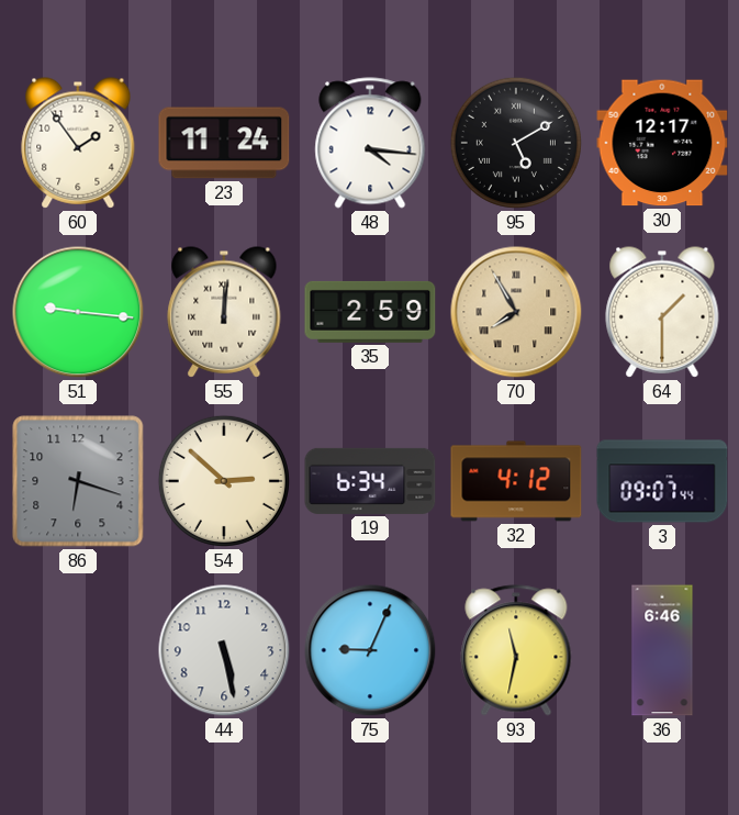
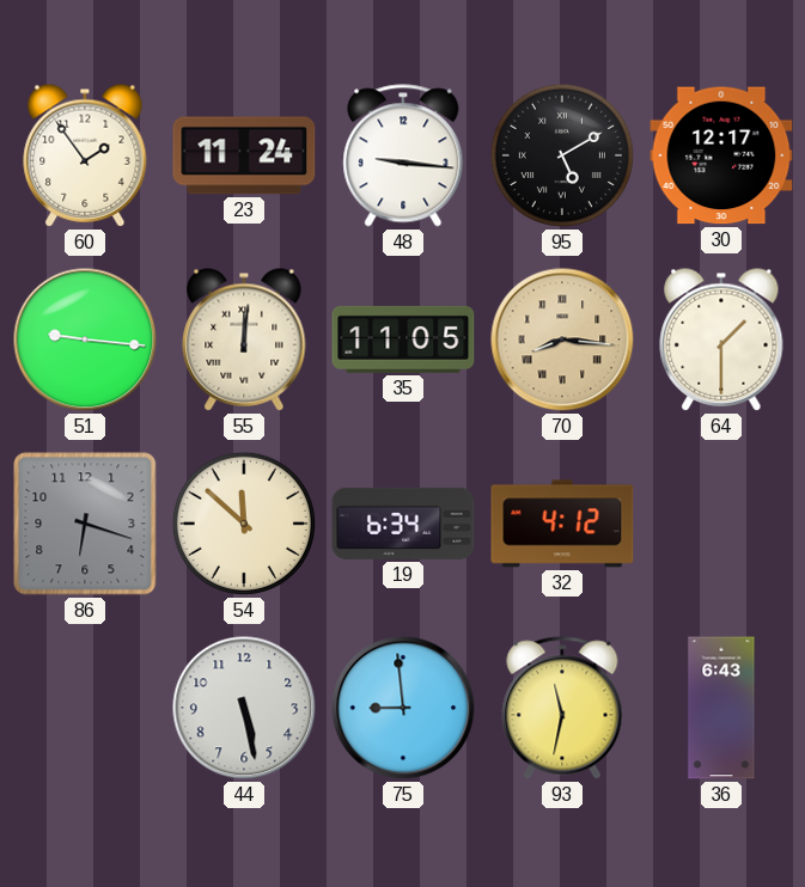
48: 4:16 -> 9:16 (403, 155)
35: 2:59 -> 11:05 (403, 339)
70: 7:55 -> 8:16 (562, 339)
54: 2:52 -> 11:52 (244, 524)
3: 09:07 -> none (662, 481)
75: 9:04 -> 8:59 (403, 708)
36: 6:46 -> 6:43 (721, 708)
